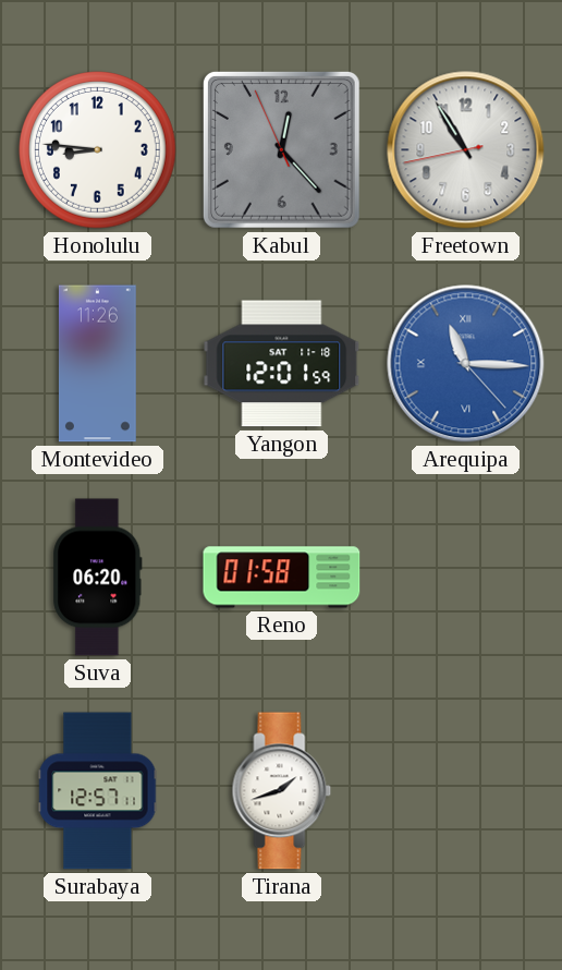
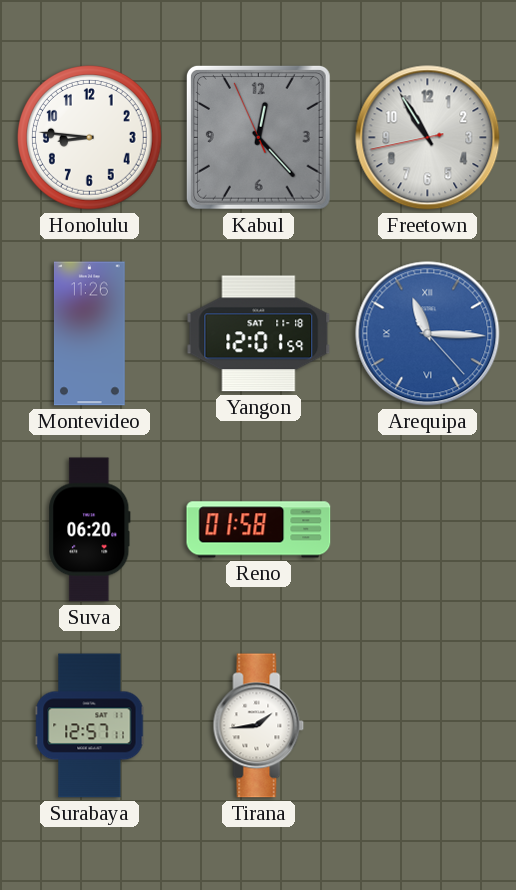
Tirana: 1:42 -> 1:44 (259, 726)
